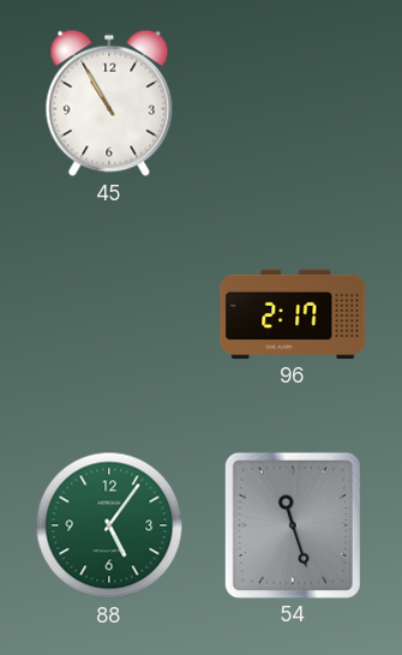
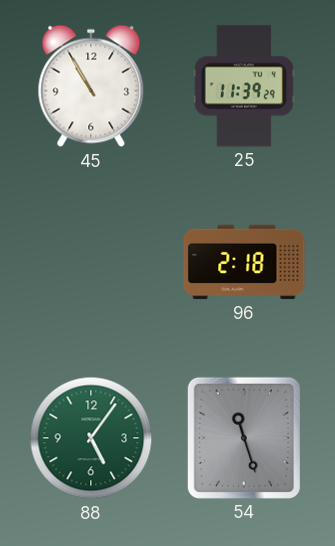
25: none -> 11:39 (244, 86)
96: 2:17 -> 2:18 (244, 262)
